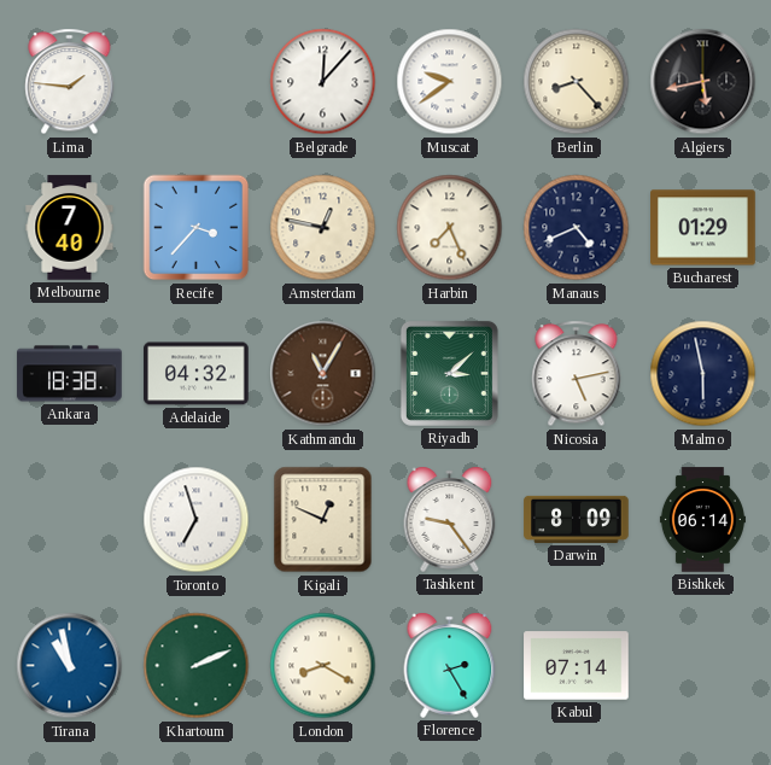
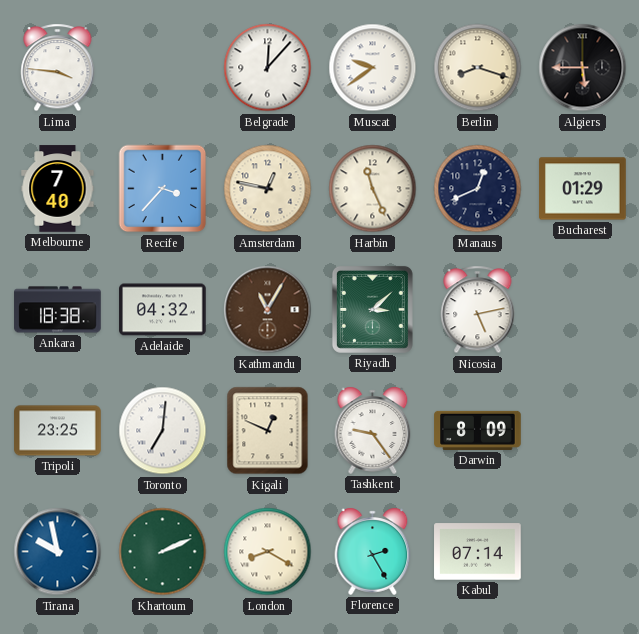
Lima: 1:46 -> 3:46 (58, 68)
Berlin: 8:23 -> 8:18 (478, 68)
Algiers: 5:43 -> 5:45 (583, 68)
Harbin: 7:26 -> 11:26 (373, 189)
Manaus: 4:41 -> 12:41 (478, 189)
Malmo: 5:58 -> none (703, 374)
Tripoli: none -> 23:25 (58, 431)
Toronto: 6:57 -> 7:01 (163, 431)
Bishkek: 06:14 -> none (702, 520)
Tirana: 10:58 -> 9:58 (58, 552)
